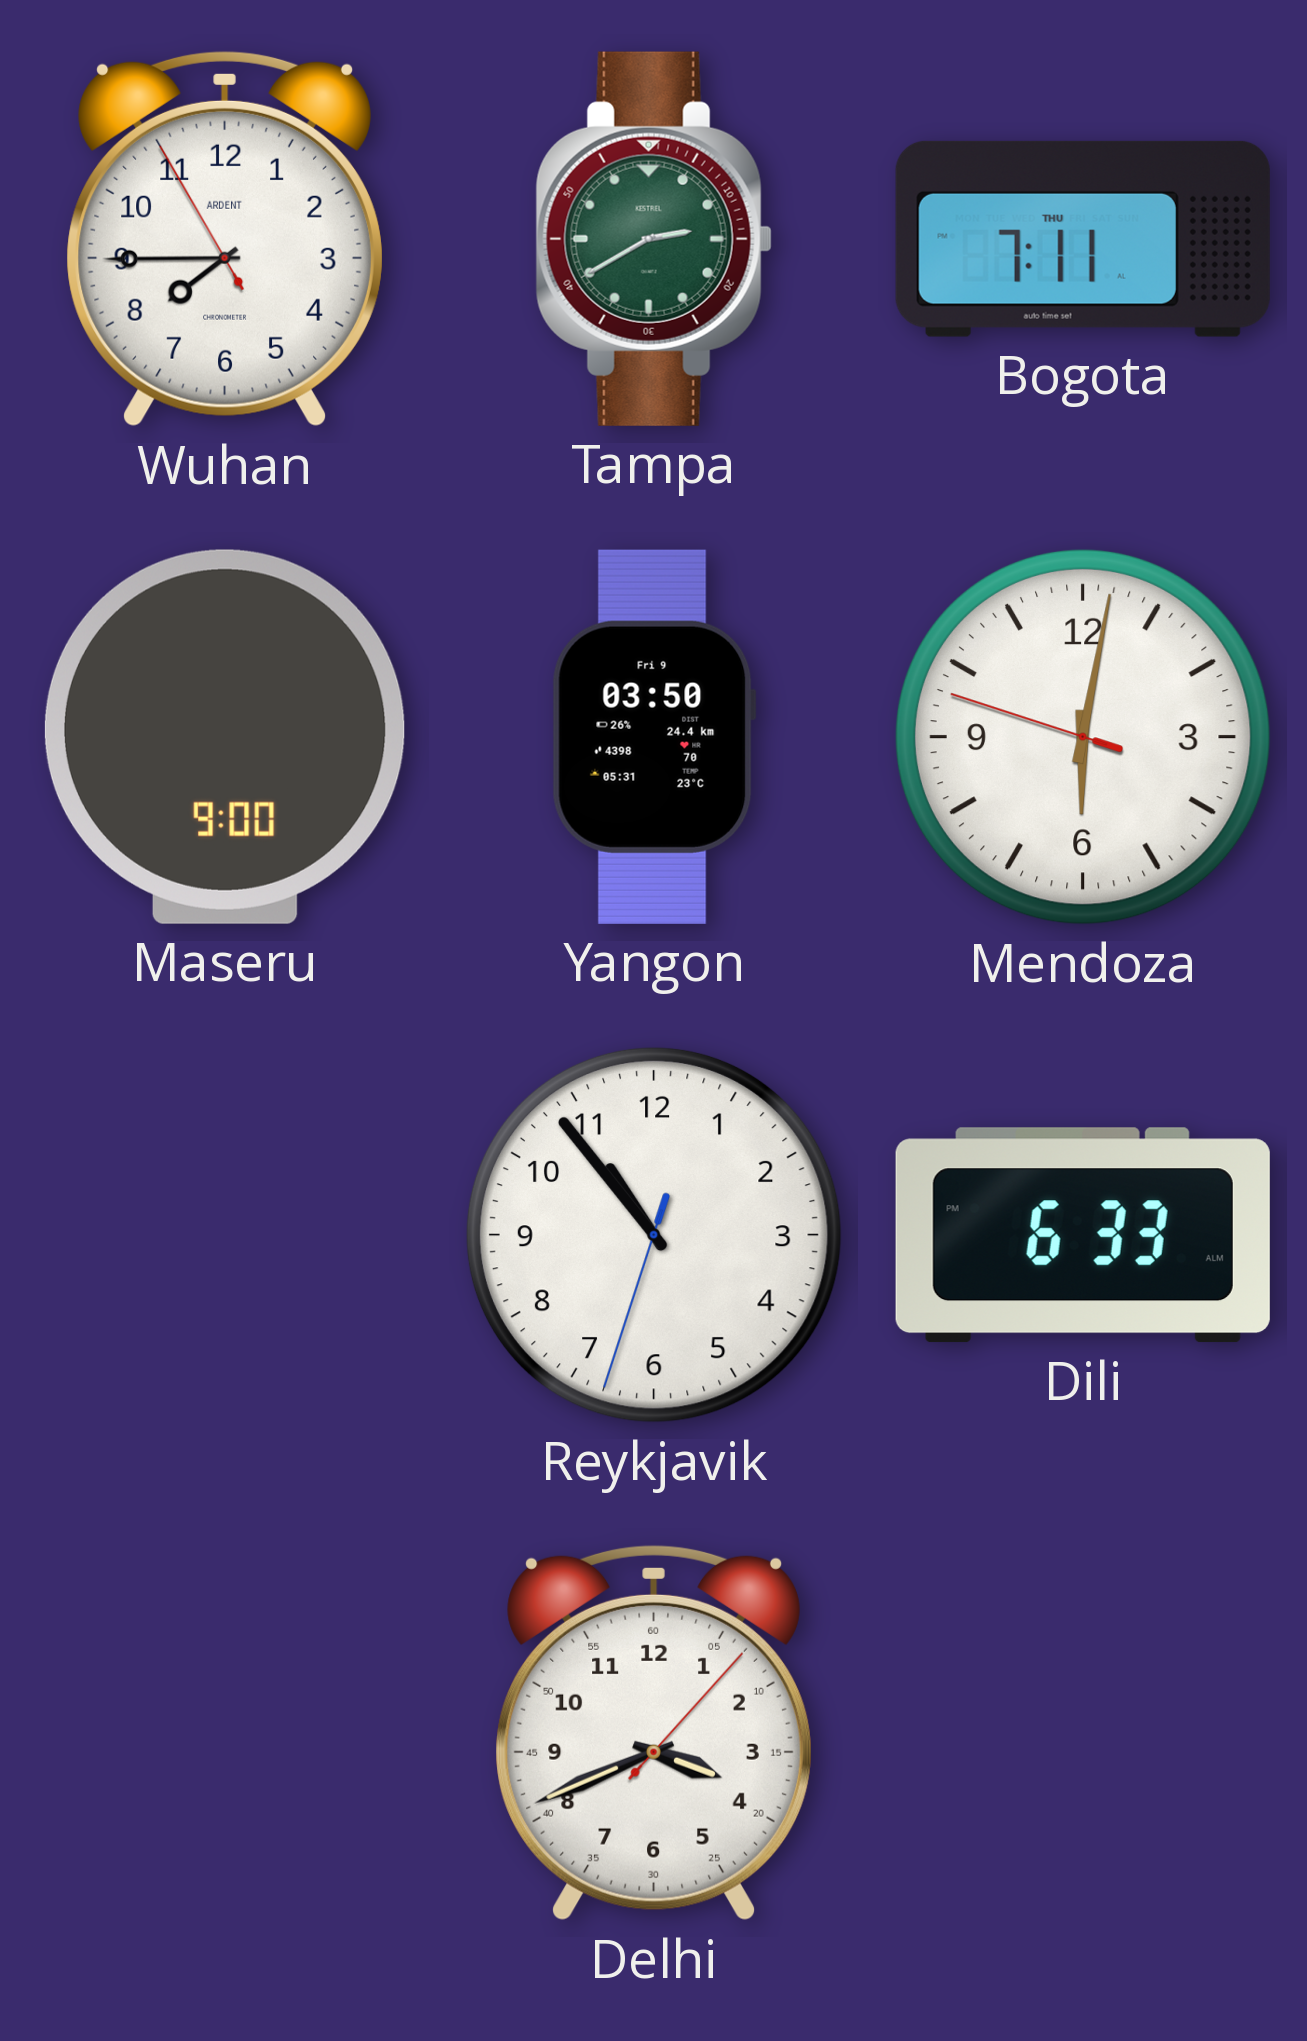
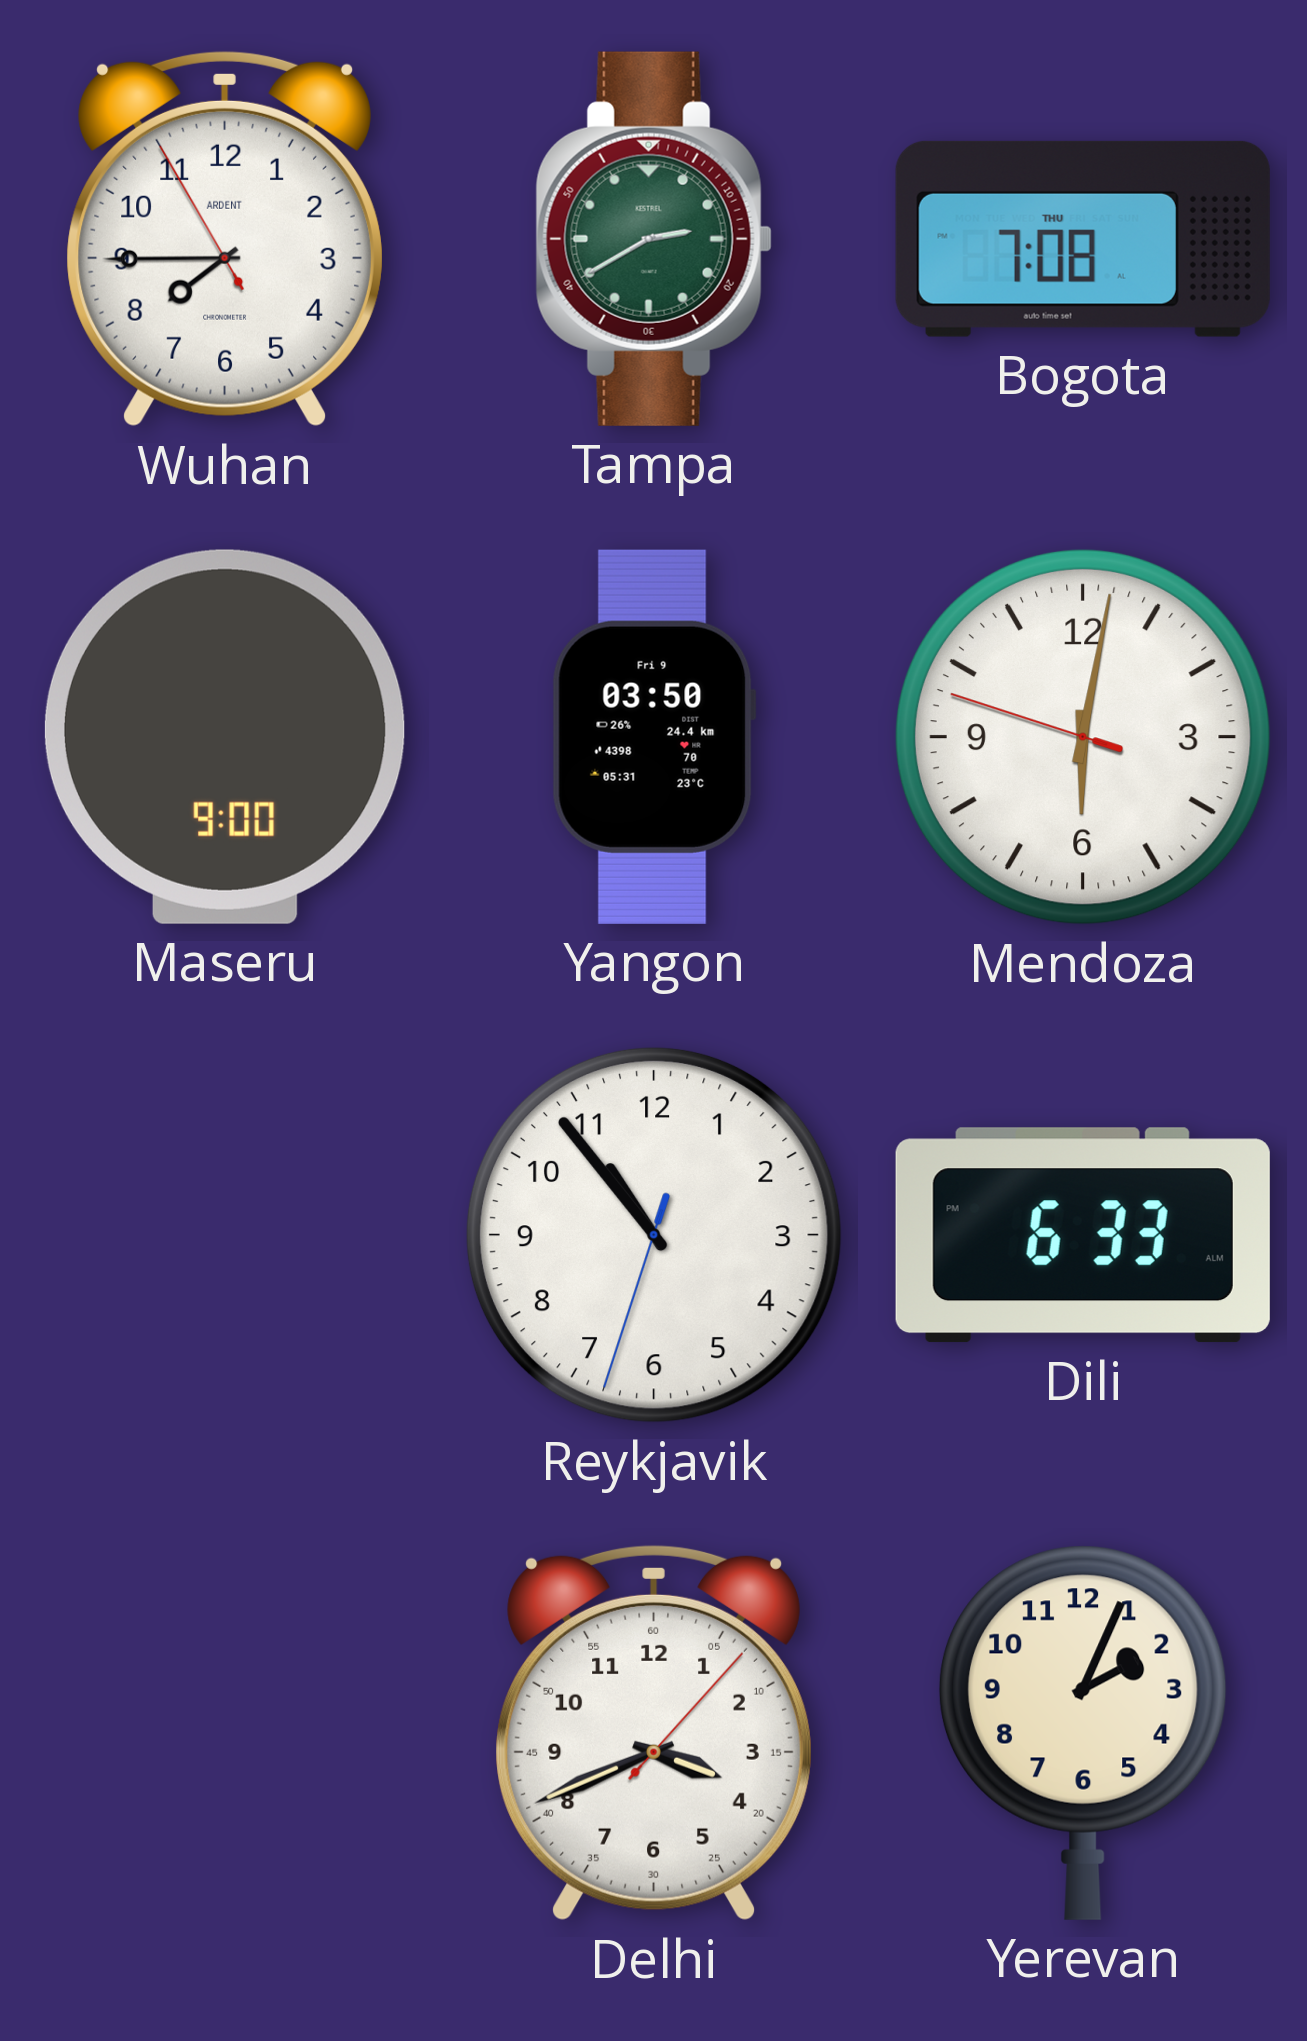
Bogota: 7:11 -> 7:08 (1083, 239)
Yerevan: none -> 2:04 (1083, 1733)
